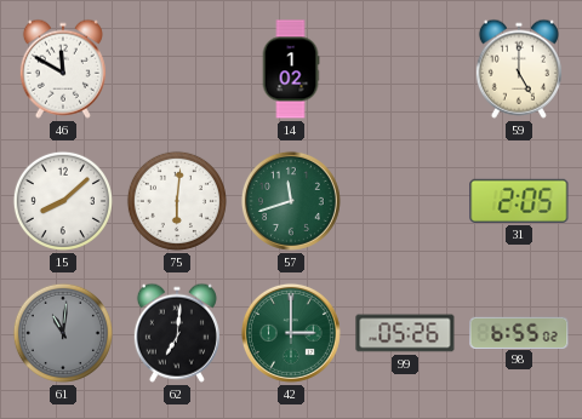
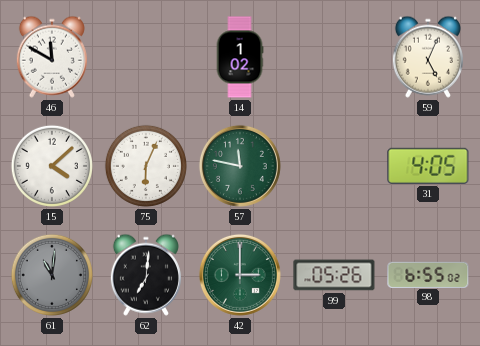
59: 5:00 -> 5:04 (428, 57)
15: 8:08 -> 4:08 (52, 166)
75: 6:01 -> 6:04 (146, 166)
57: 11:42 -> 11:47 (240, 166)
31: 2:05 -> 4:05 (428, 166)
